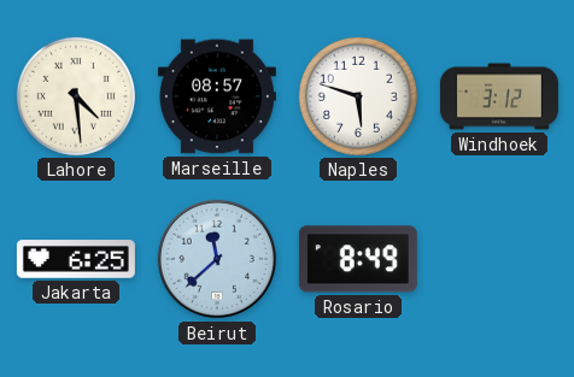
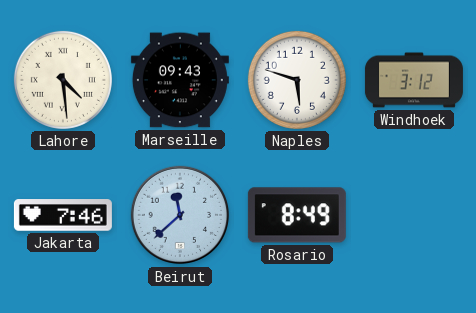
Marseille: 08:57 -> 09:43 (180, 80)
Jakarta: 6:25 -> 7:46 (63, 215)
